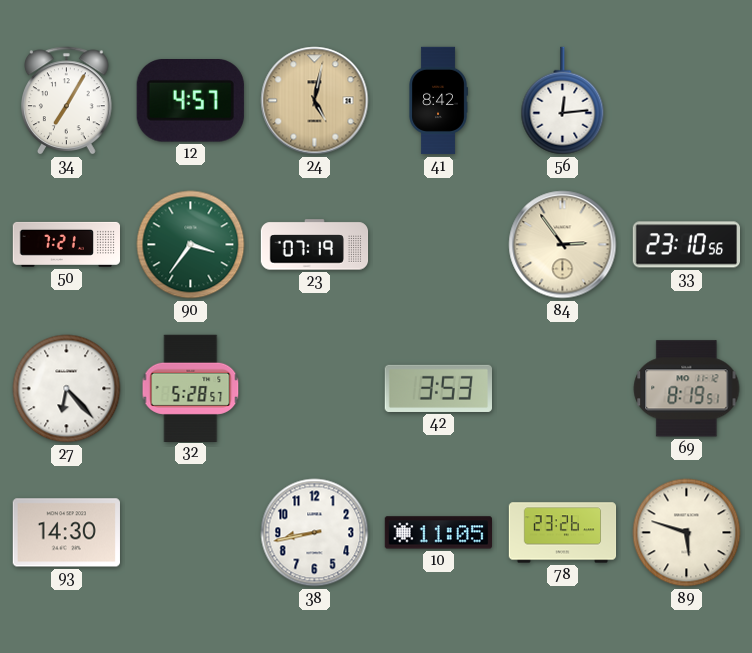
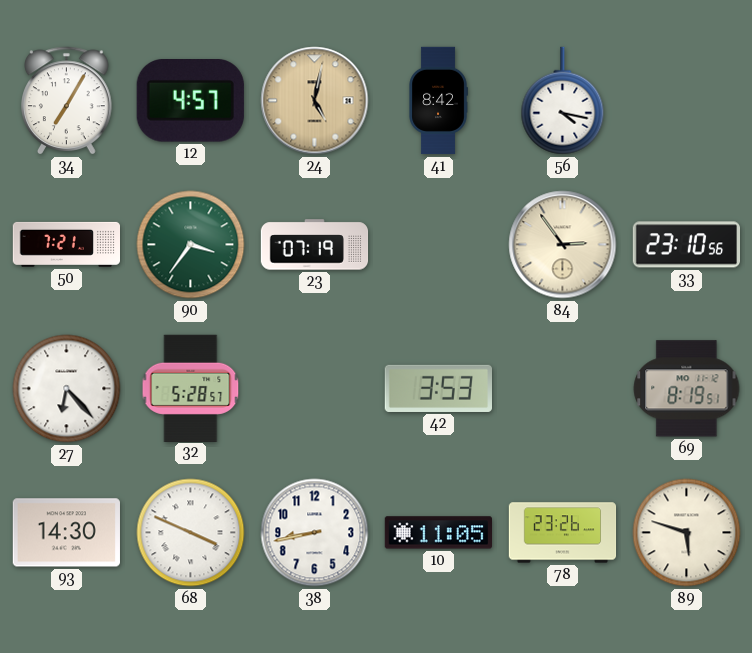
56: 12:14 -> 4:17 (563, 101)
68: none -> 3:49 (191, 533)
